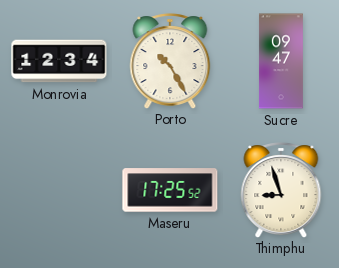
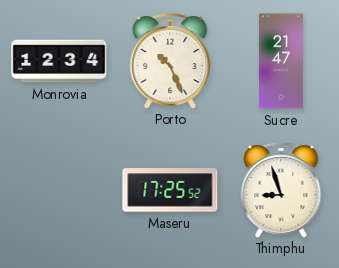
Porto: 10:25 -> 10:26 (170, 61)
Sucre: 09:47 -> 21:47 (281, 61)
